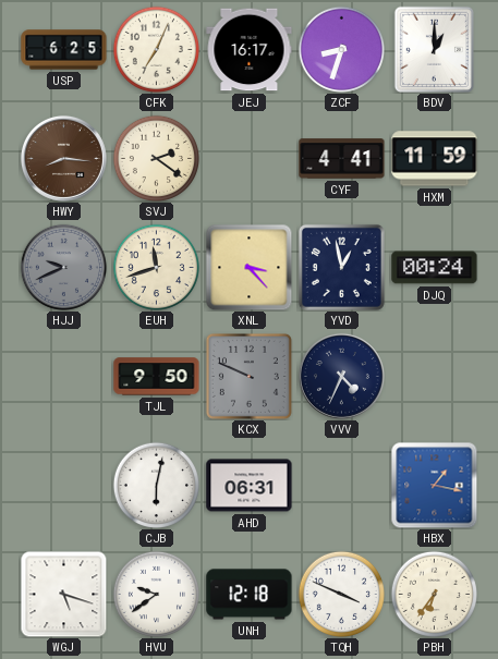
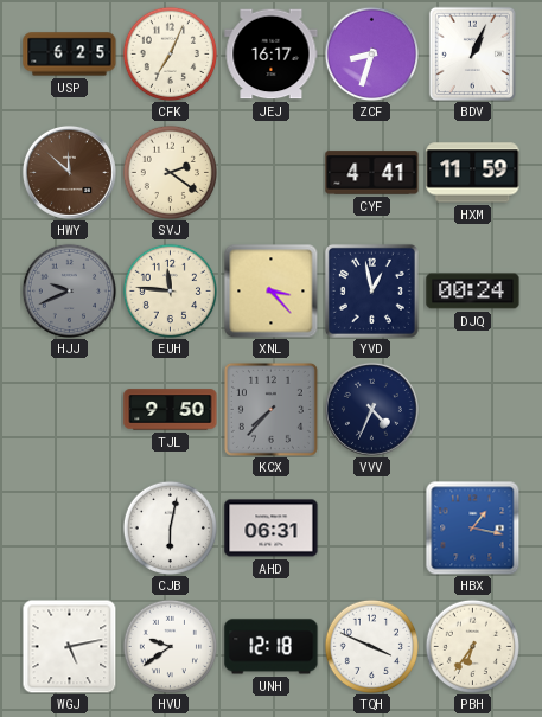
BDV: 1:00 -> 1:04 (472, 53)
HWY: 8:16 -> 11:52 (69, 172)
EUH: 11:42 -> 11:46 (170, 290)
KCX: 9:49 -> 7:37 (270, 409)
WGJ: 5:18 -> 5:13 (69, 646)
